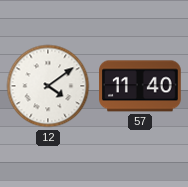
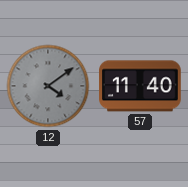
12 dial: white -> grey (48, 86)
